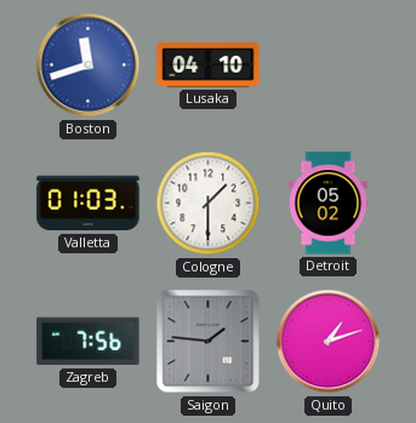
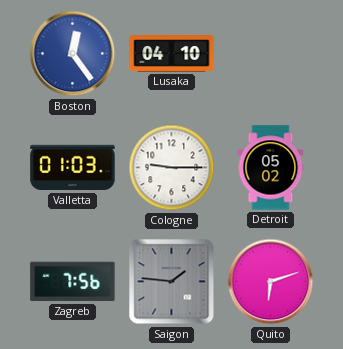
Boston: 11:42 -> 12:24 (73, 54)
Cologne: 1:30 -> 9:15 (172, 168)
Quito: 1:12 -> 6:12 (271, 282)
